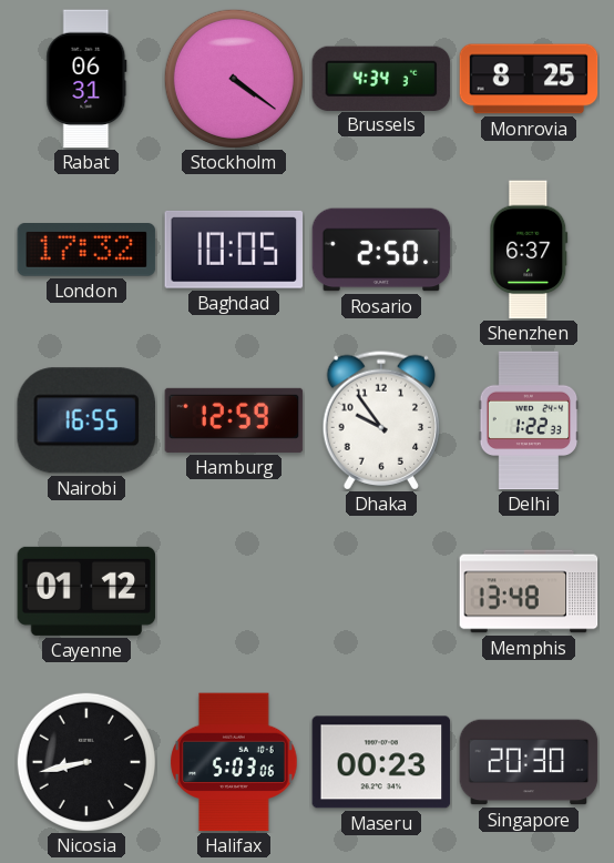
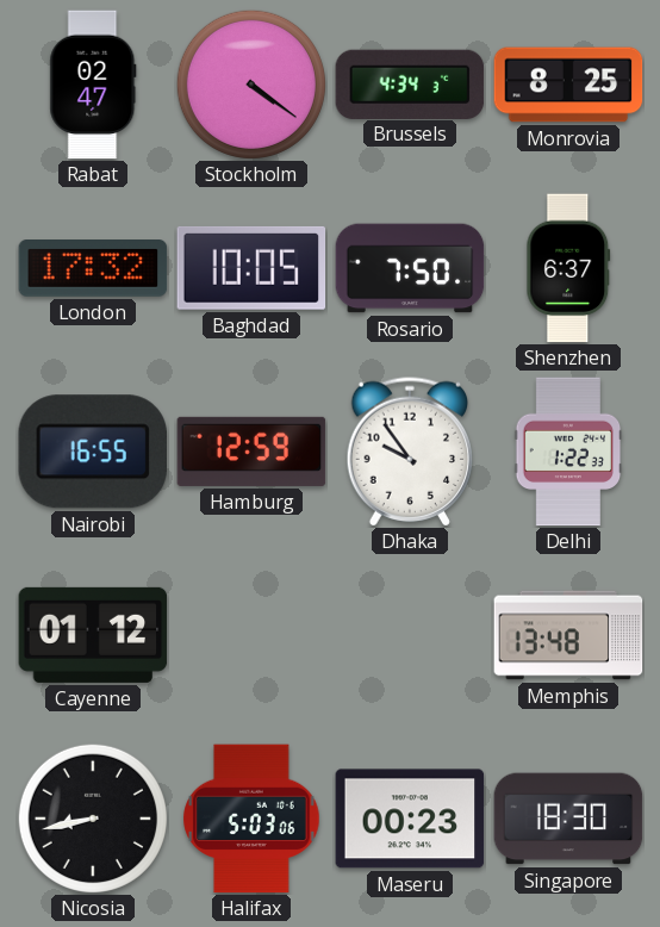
Rabat: 06:31 -> 02:47 (93, 85)
Rosario: 2:50 -> 7:50 (410, 268)
Singapore: 20:30 -> 18:30 (568, 819)
